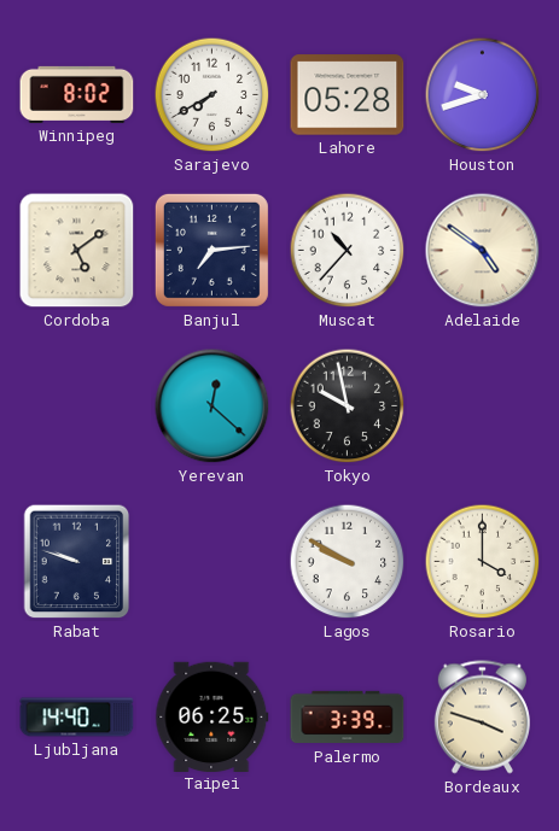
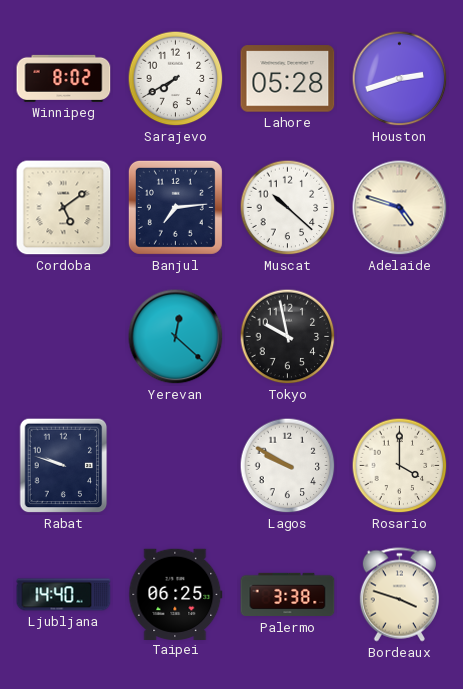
Houston: 9:42 -> 2:42 (400, 79)
Muscat: 10:37 -> 10:22 (288, 208)
Adelaide: 4:51 -> 4:48 (400, 208)
Palermo: 3:39 -> 3:38 (288, 595)
